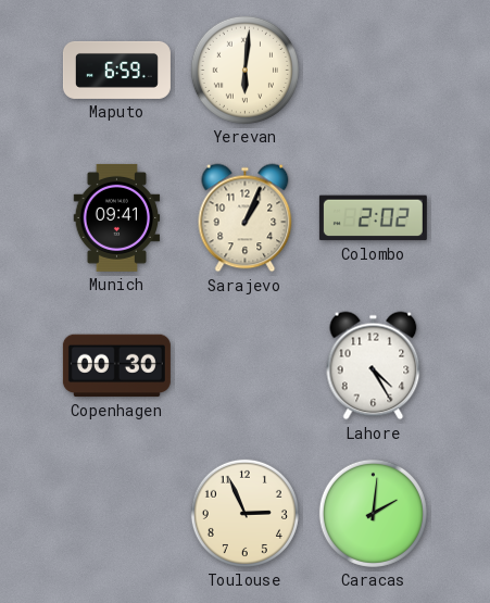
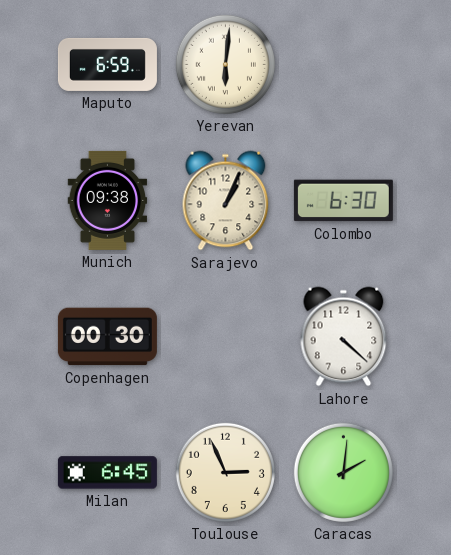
Munich: 09:41 -> 09:38 (108, 200)
Colombo: 2:02 -> 6:30 (343, 201)
Lahore: 4:25 -> 4:22 (344, 337)
Milan: none -> 6:45 (107, 473)
